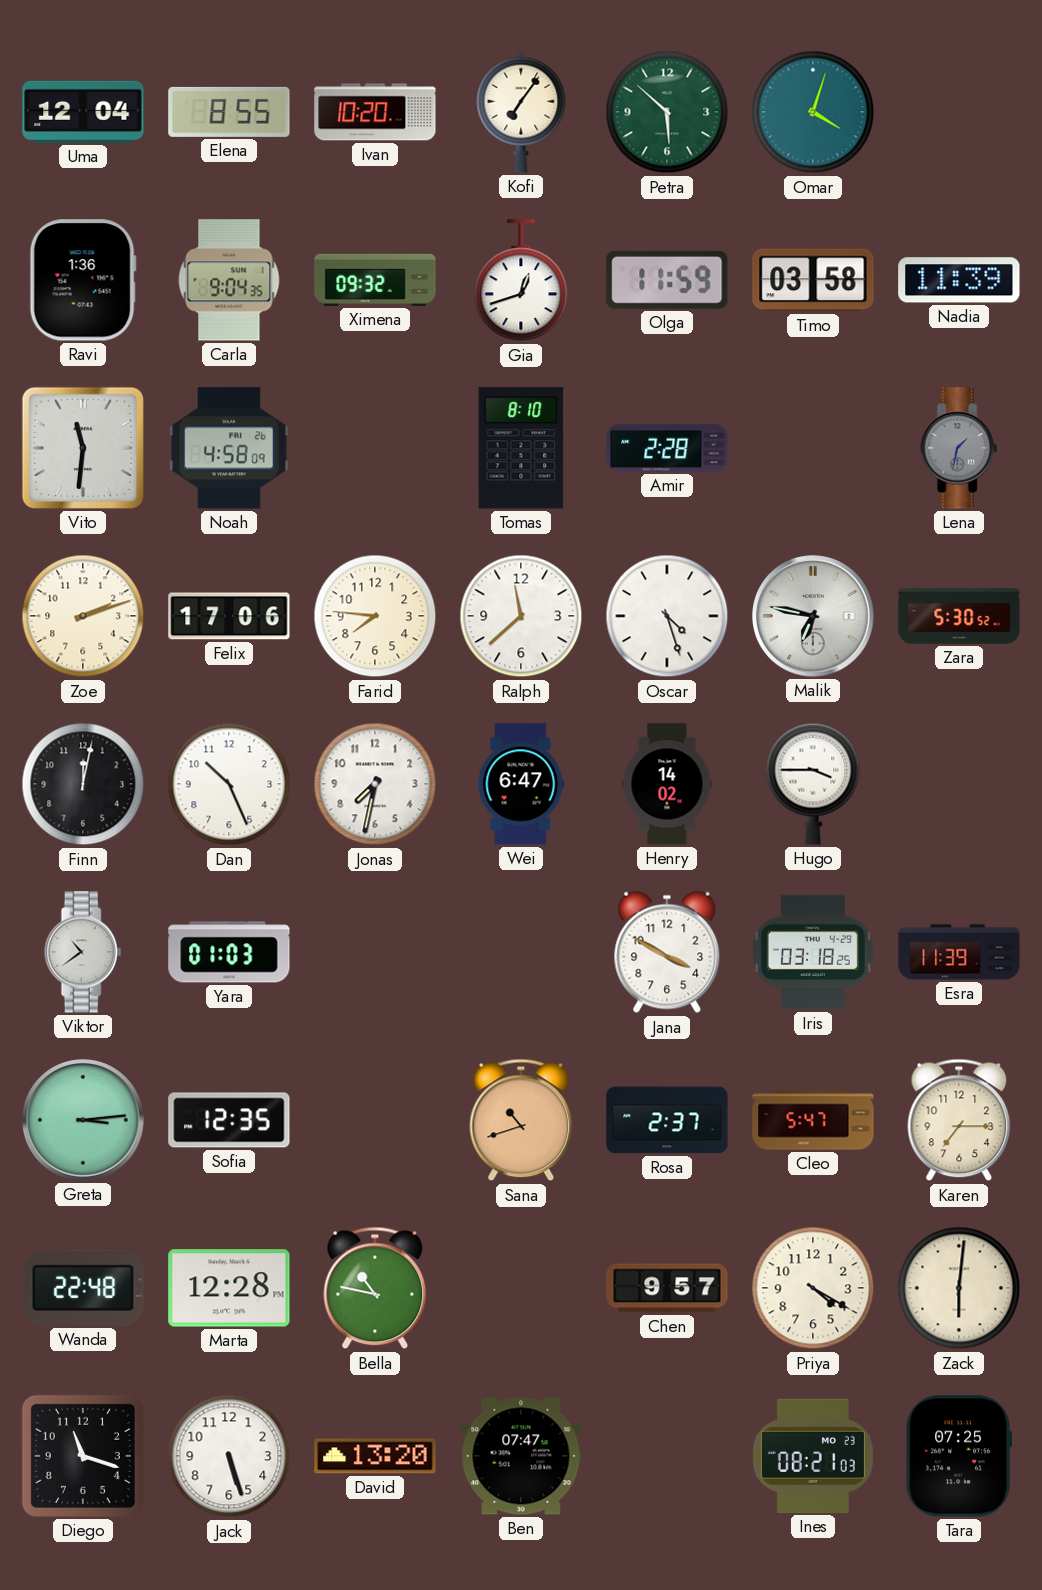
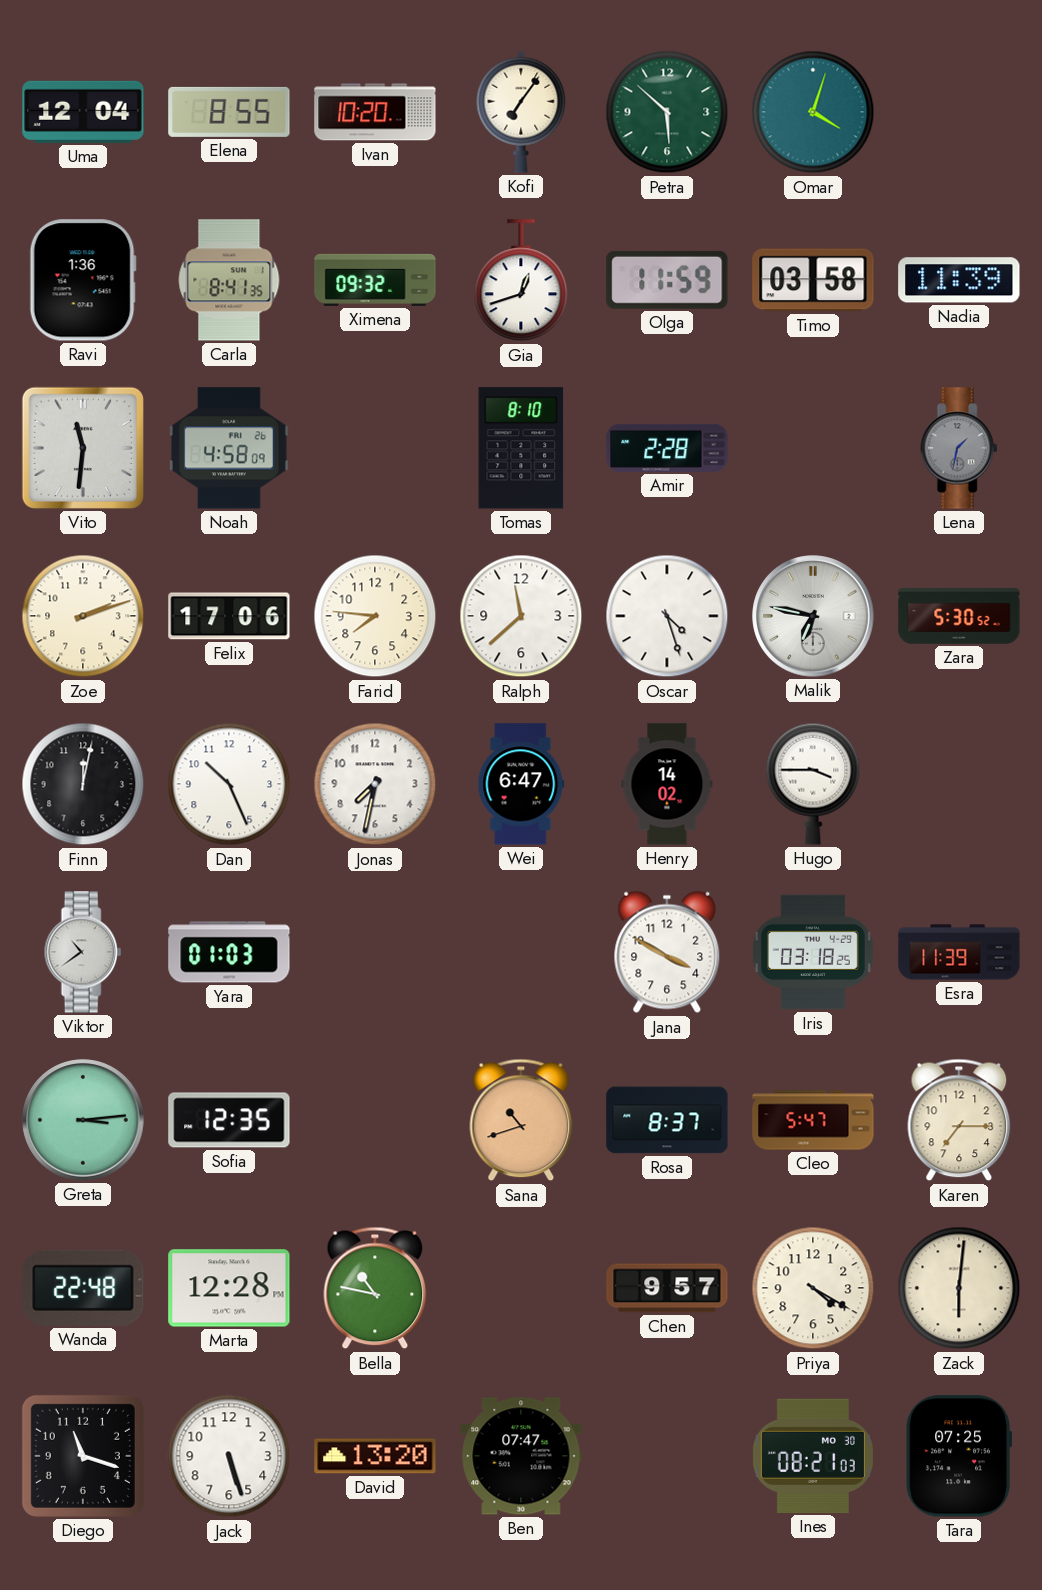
Carla: 9:04 -> 8:41 (229, 280)
Rosa: 2:37 -> 8:37 (667, 1120)
Ines date: MO 23 -> MO 30 (813, 1456)
